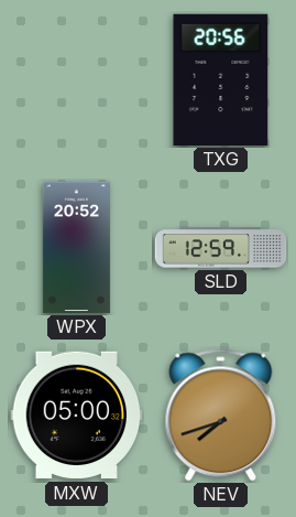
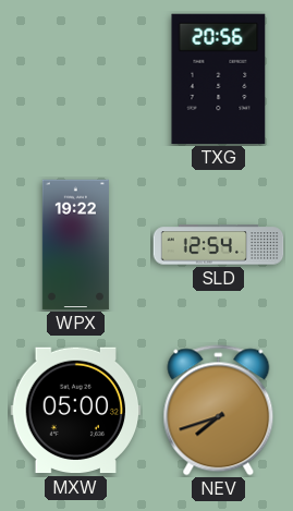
WPX: 20:52 -> 19:22 (75, 245)
SLD: 12:59 -> 12:54 (219, 245)
